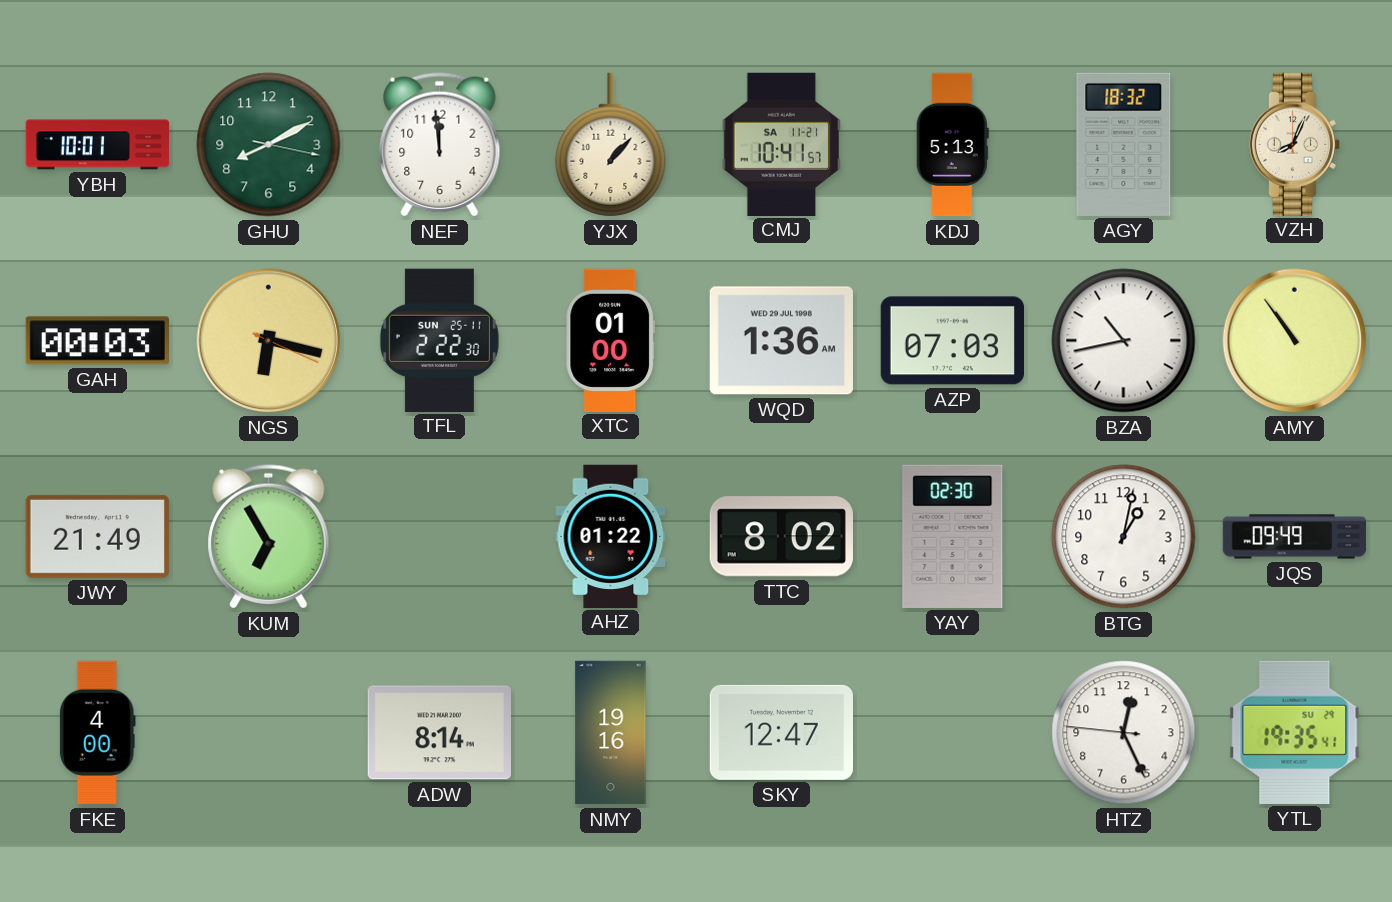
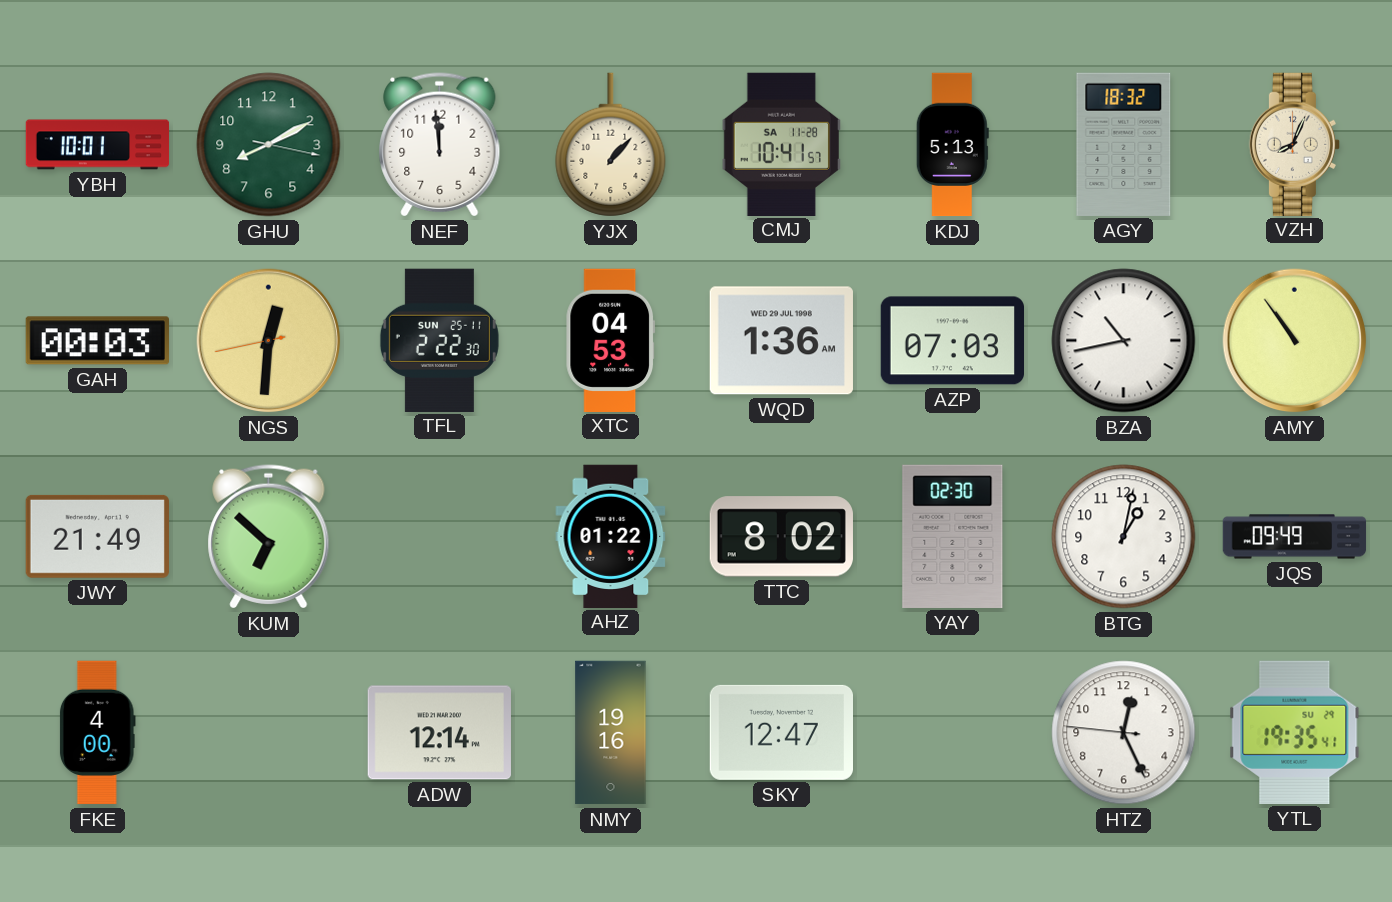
CMJ date: SA 11-21 -> SA 11-28 (781, 144)
NGS: 6:17 -> 12:30 (269, 341)
XTC: 01:00 -> 04:53 (610, 340)
KUM: 6:55 -> 6:52 (269, 537)
ADW: 8:14 -> 12:14 (439, 733)
